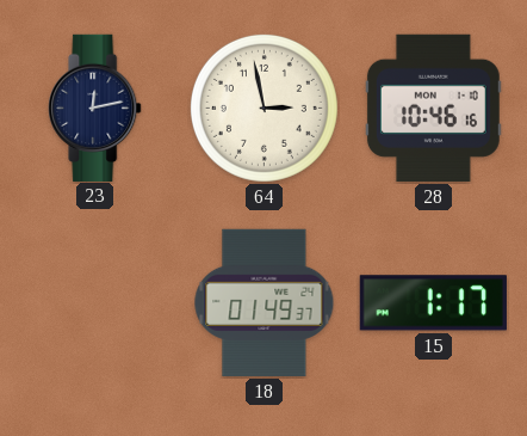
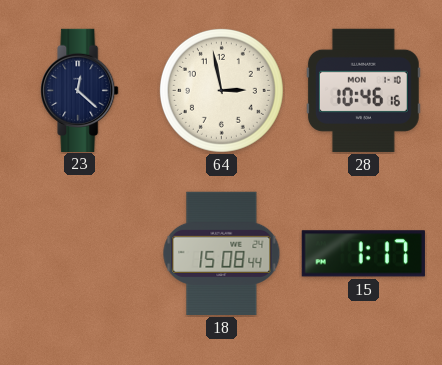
23: 12:13 -> 12:22 (80, 90)
18: 01:49 -> 15:08 (222, 253)
